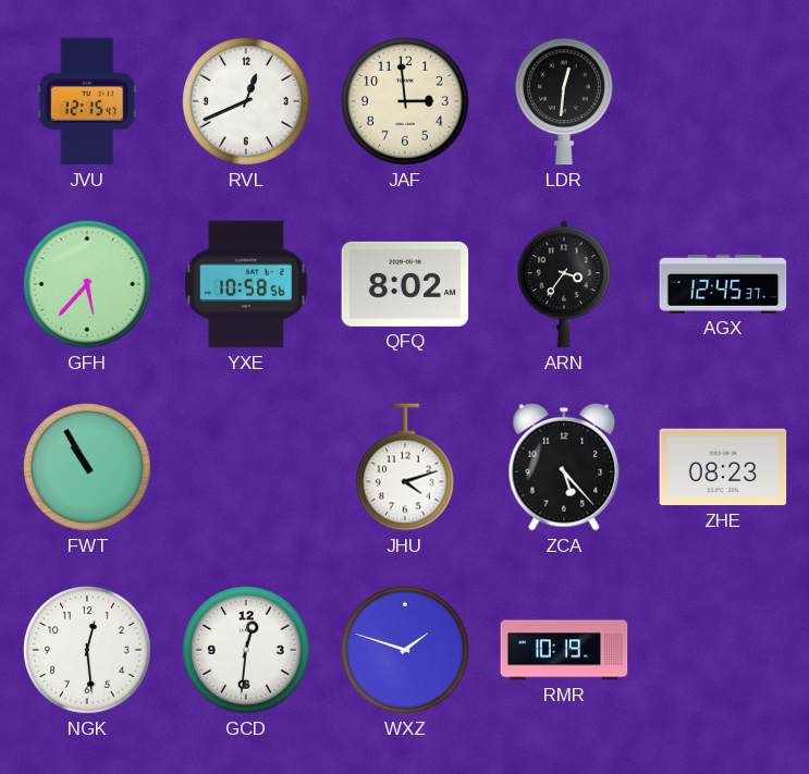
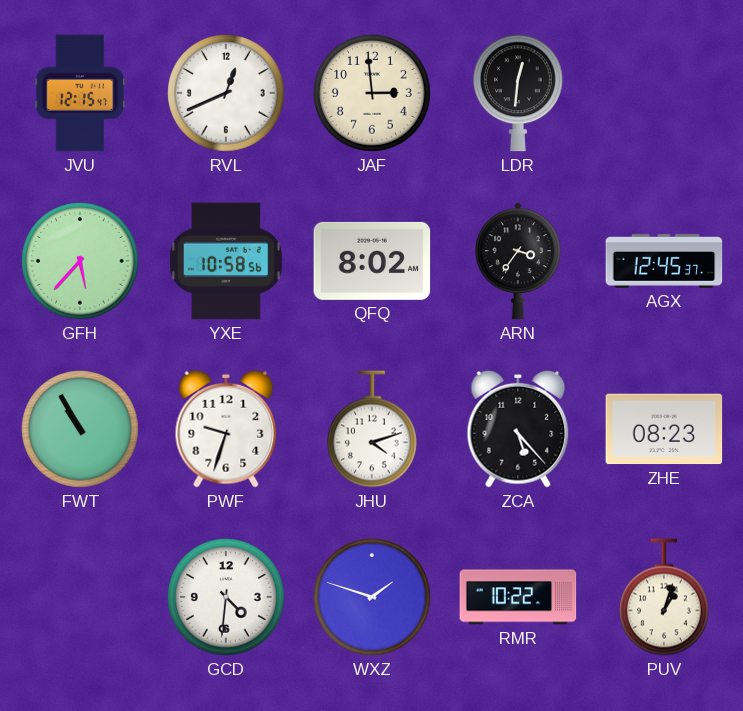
PWF: none -> 9:33 (226, 429)
NGK: 12:29 -> none (88, 651)
GCD: 12:31 -> 4:31 (227, 598)
RMR: 10:19 -> 10:22 (518, 597)
PUV: none -> 1:03 (664, 597)
